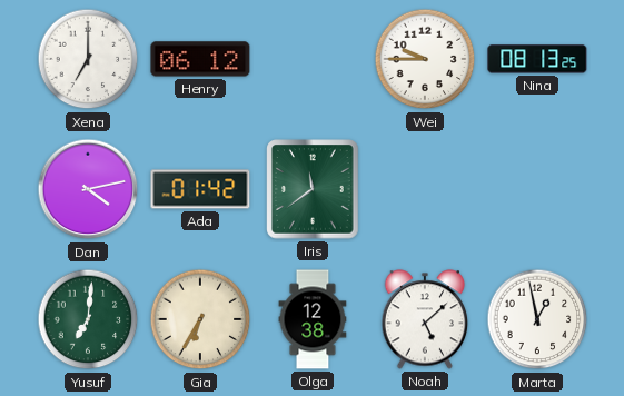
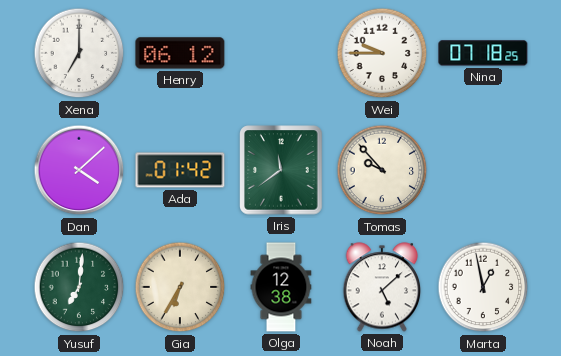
Nina: 08:13 -> 07:18 (483, 53)
Dan: 4:13 -> 4:08 (79, 170)
Tomas: none -> 9:53 (382, 170)
